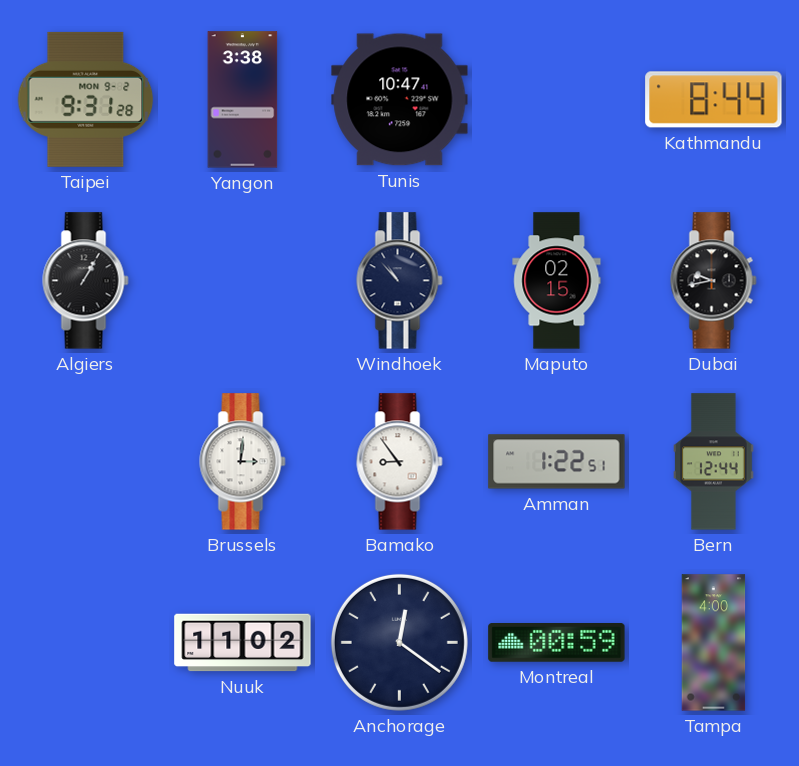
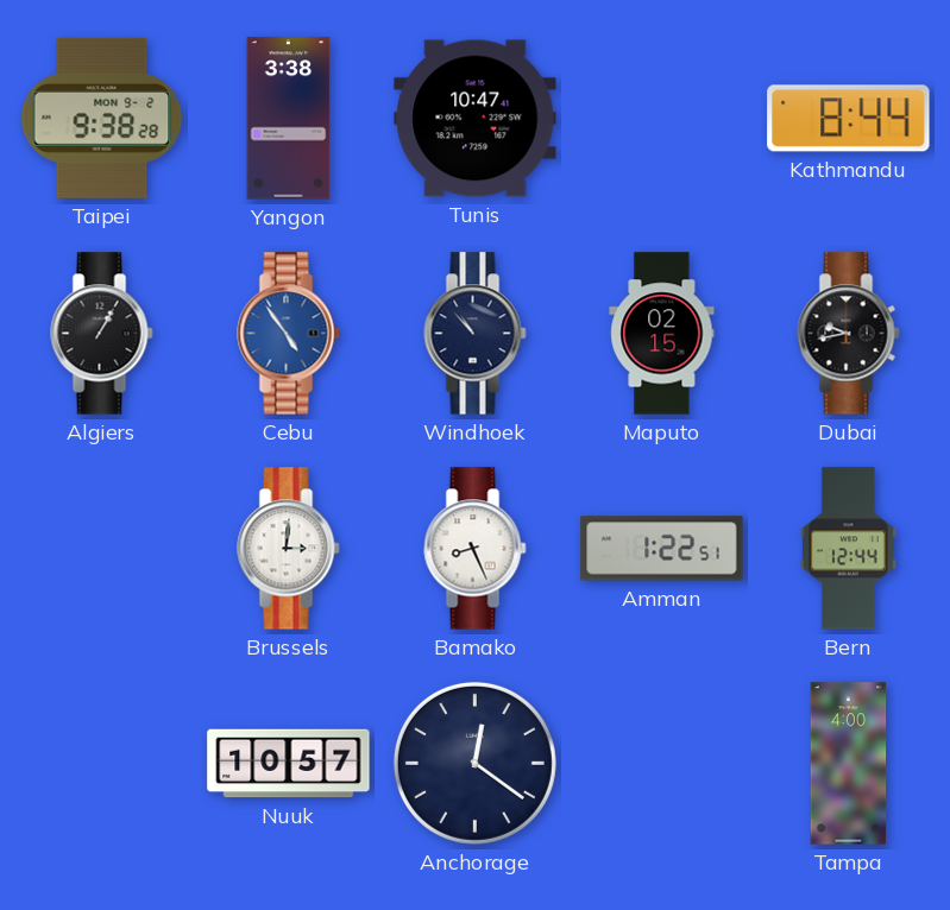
Taipei: 9:31 -> 9:38 (102, 118)
Cebu: none -> 4:54 (289, 334)
Bamako: 8:54 -> 8:26 (476, 549)
Nuuk: 11:02 -> 10:57 (289, 764)
Montreal: 00:59 -> none (557, 643)
